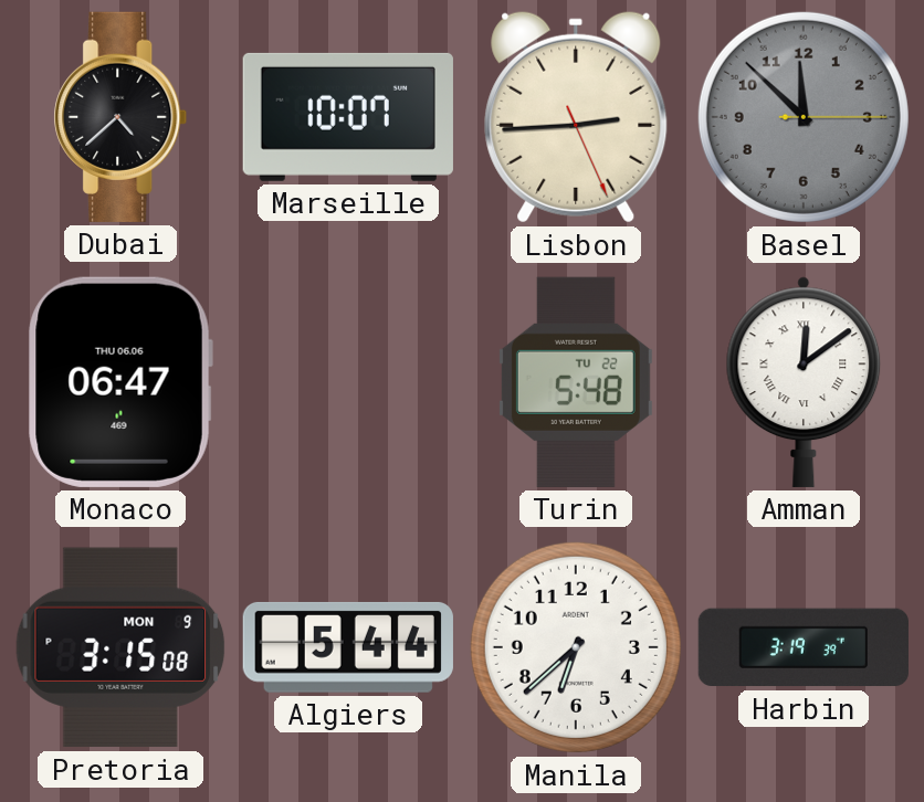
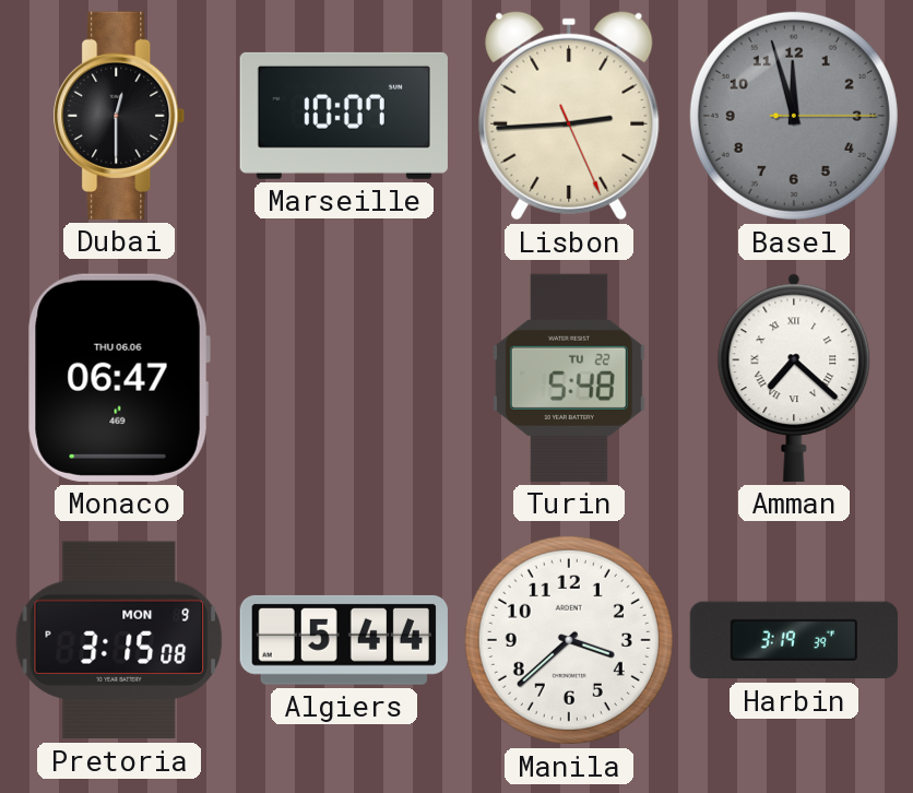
Dubai: 4:38 -> 12:30 (119, 116)
Basel: 11:52 -> 11:57 (794, 116)
Amman: 12:09 -> 7:22 (794, 378)
Manila: 6:38 -> 3:38 (569, 640)
